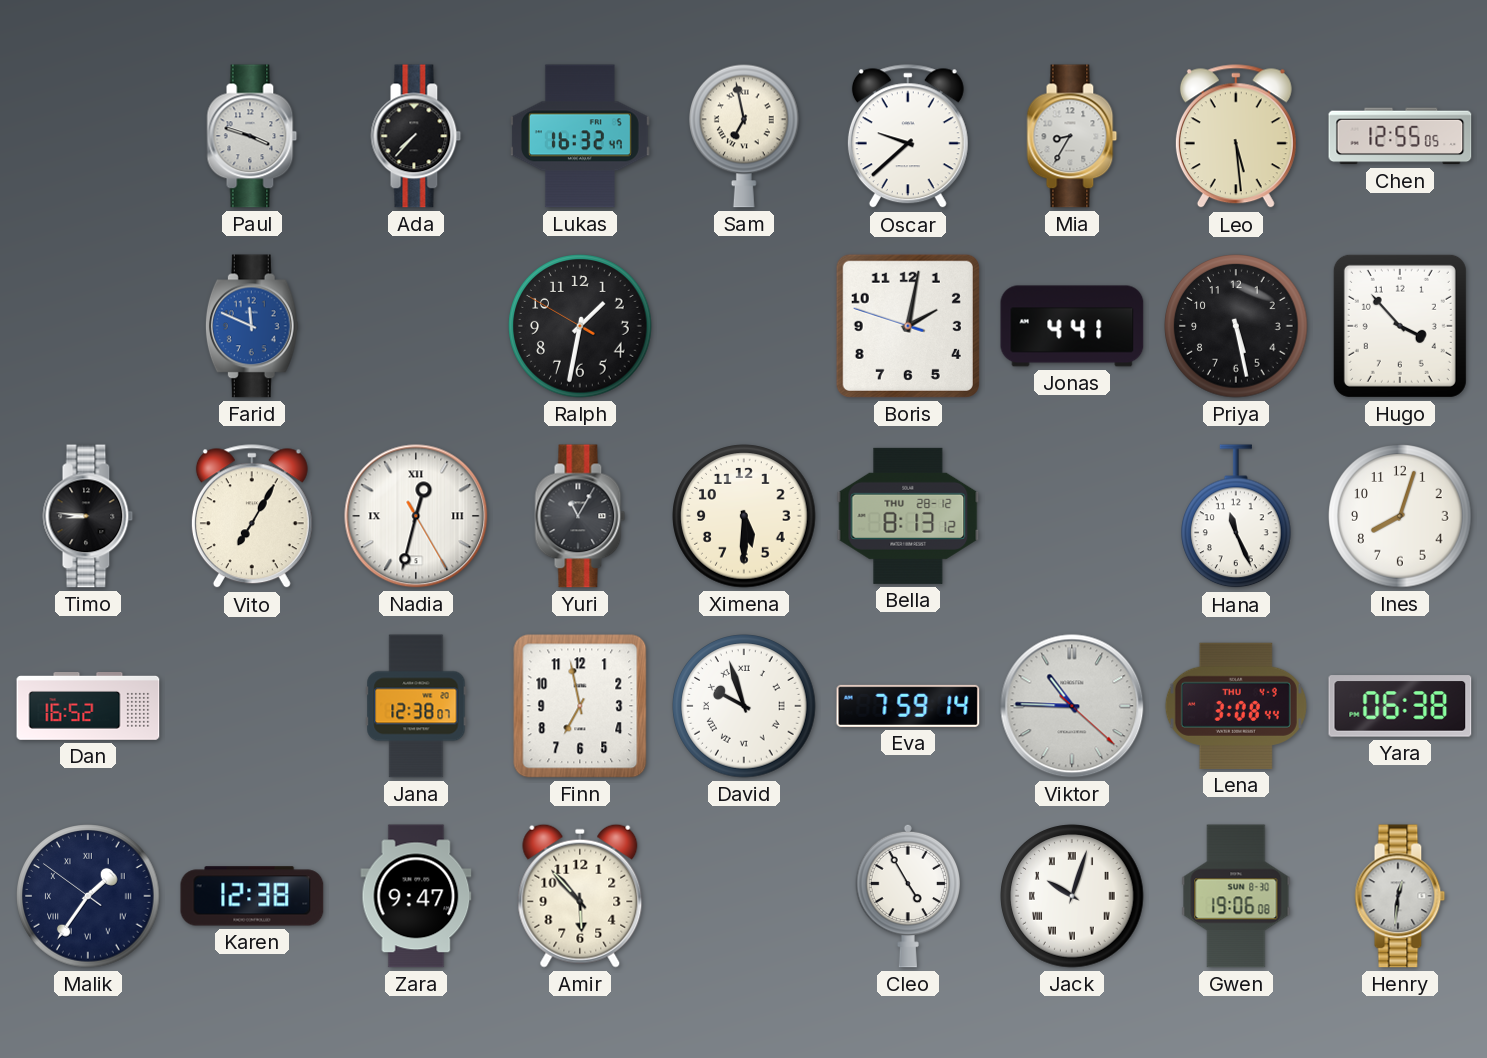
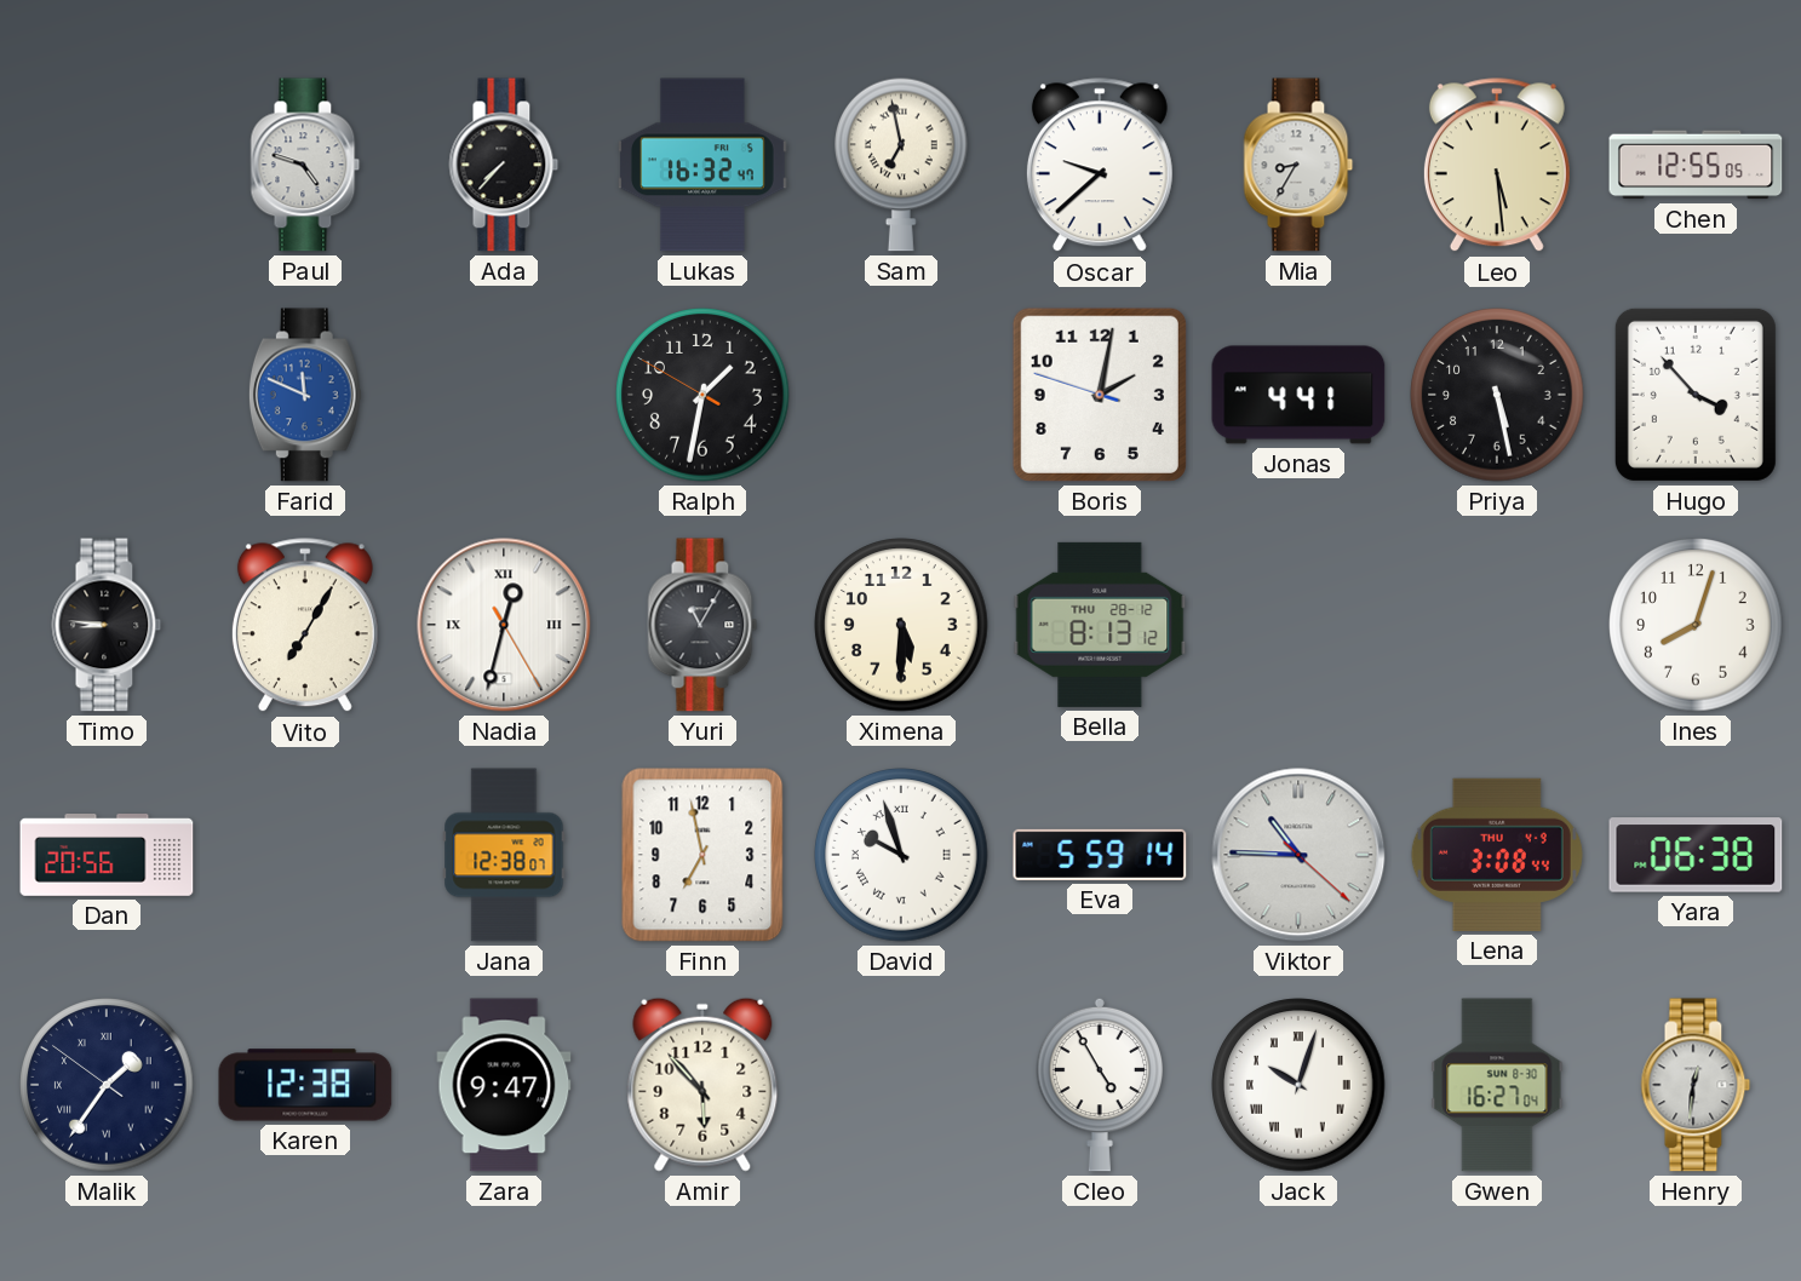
Paul: 3:48 -> 4:48 (305, 165)
Hana: 11:26 -> none (1237, 517)
Dan: 16:52 -> 20:56 (107, 856)
Eva: 7:59 -> 5:59 (1100, 855)
Gwen: 19:06 -> 16:27 (1497, 1085)
